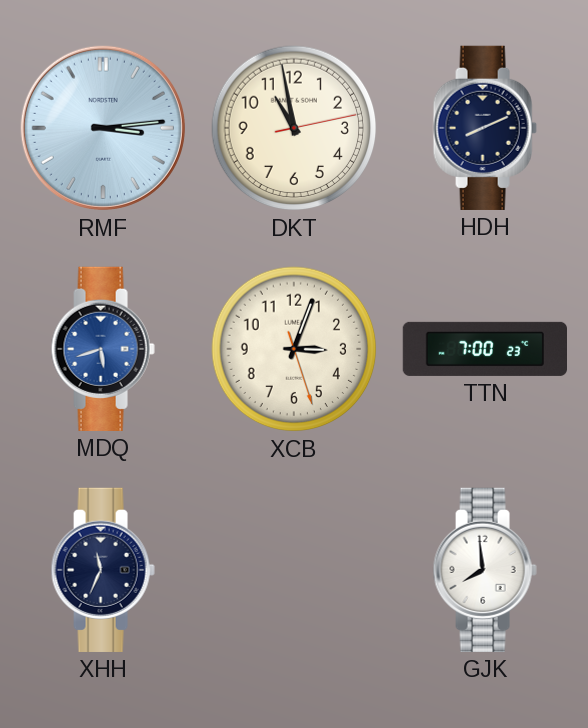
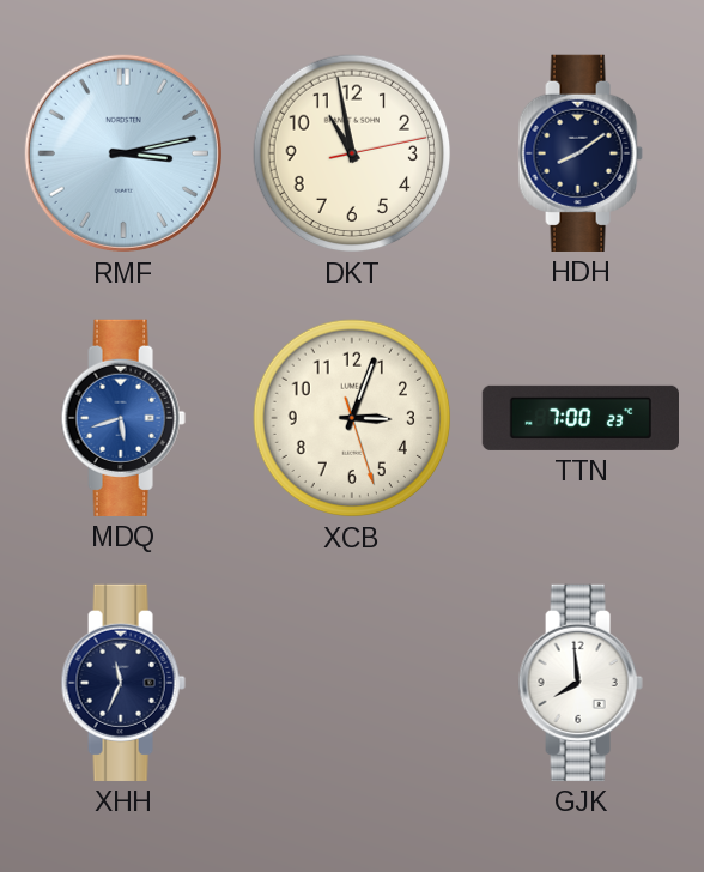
RMF: 3:14 -> 3:13 (123, 153)
HDH: 8:11 -> 8:09 (581, 153)
